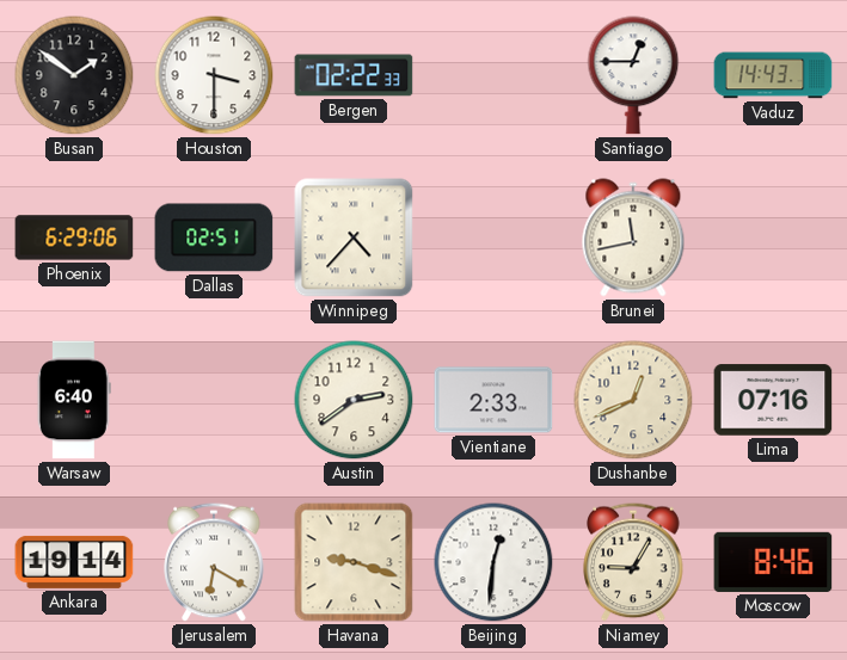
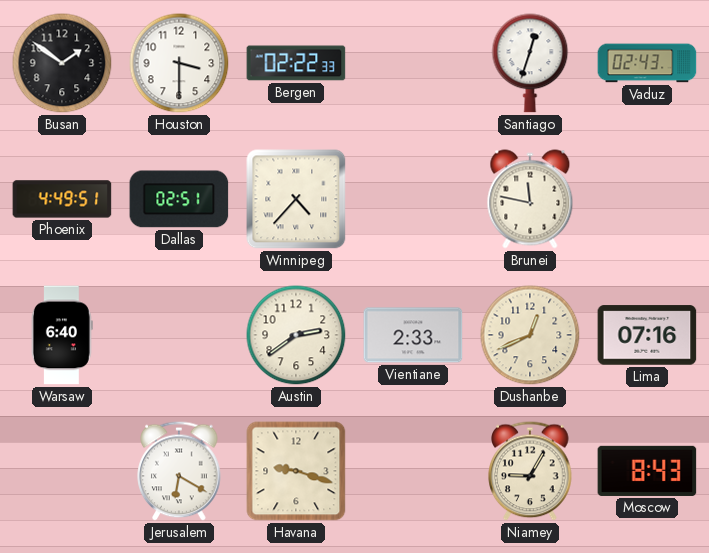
Santiago: 12:45 -> 12:33 (530, 63)
Vaduz: 14:43 -> 02:43 (647, 63)
Phoenix: 6:29 -> 4:49 (62, 199)
Brunei: 11:43 -> 11:47 (530, 199)
Ankara: 19:14 -> none (74, 562)
Beijing: 12:31 -> none (493, 562)
Moscow: 8:46 -> 8:43 (647, 471)
